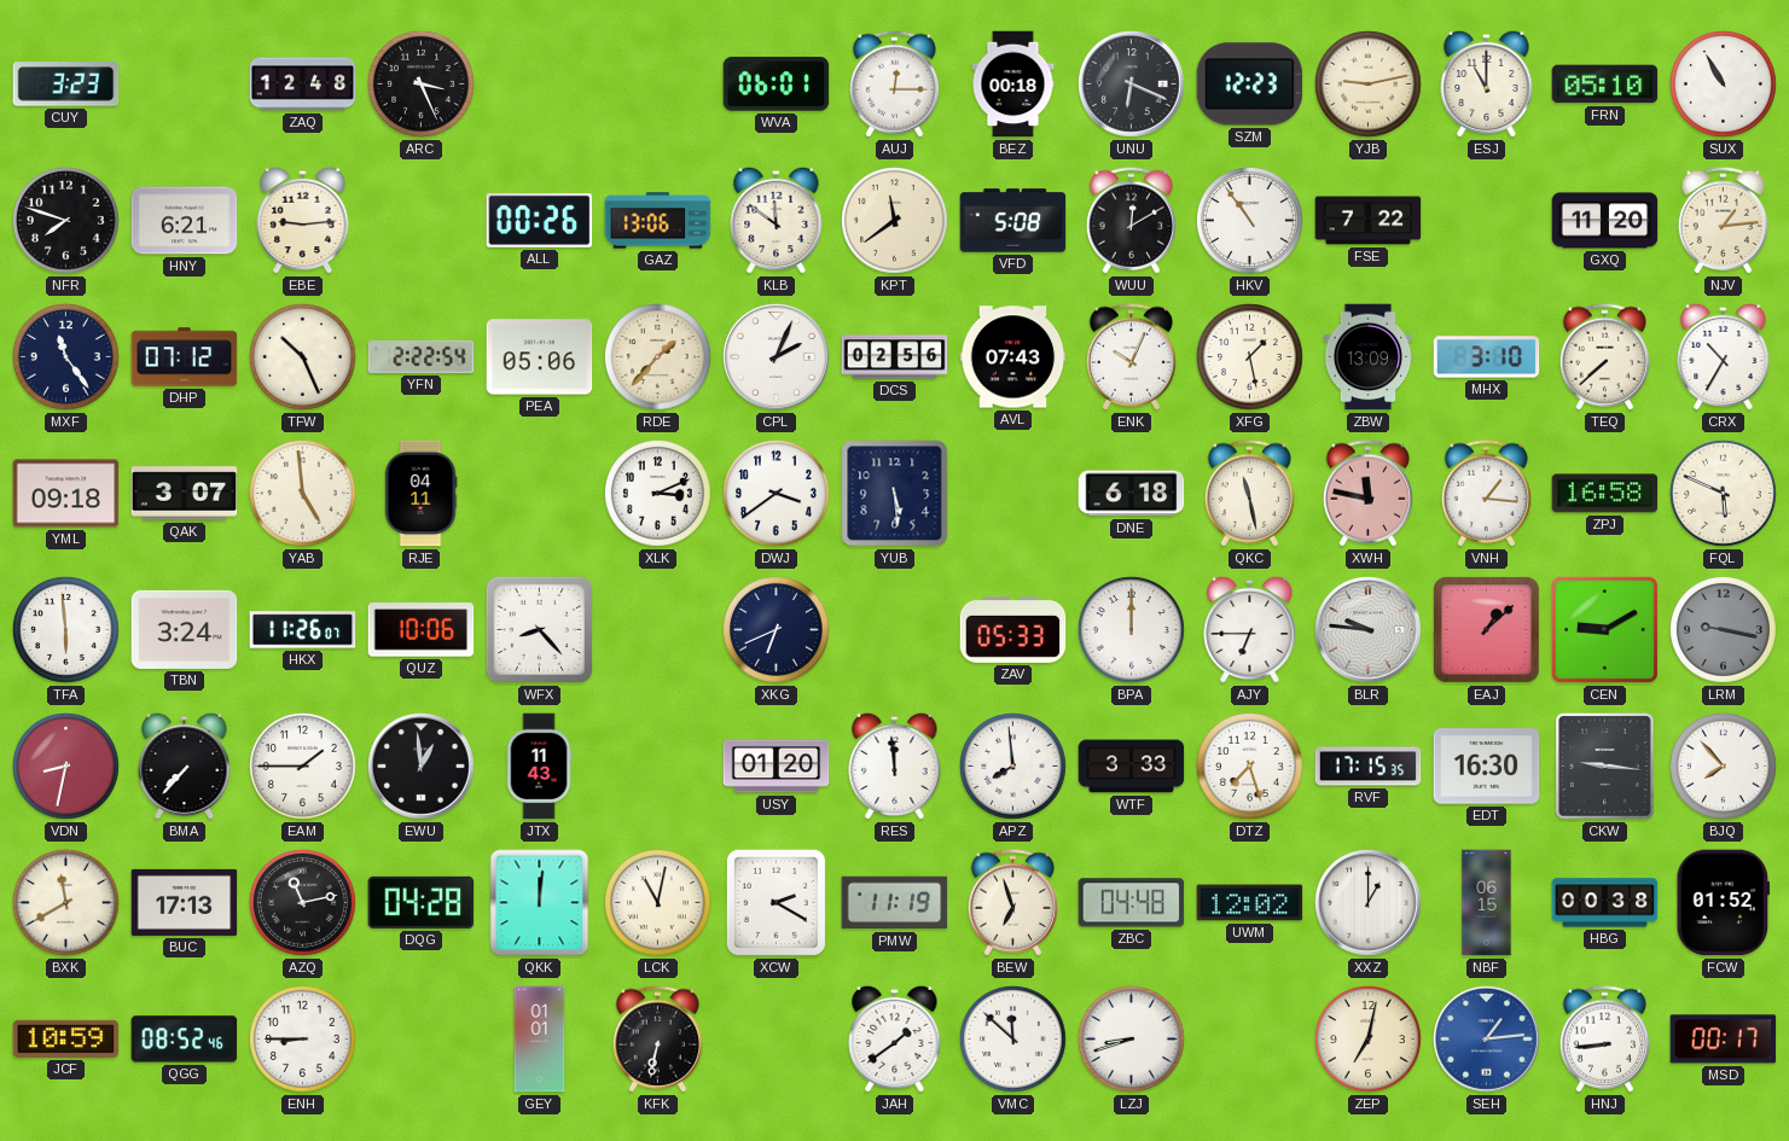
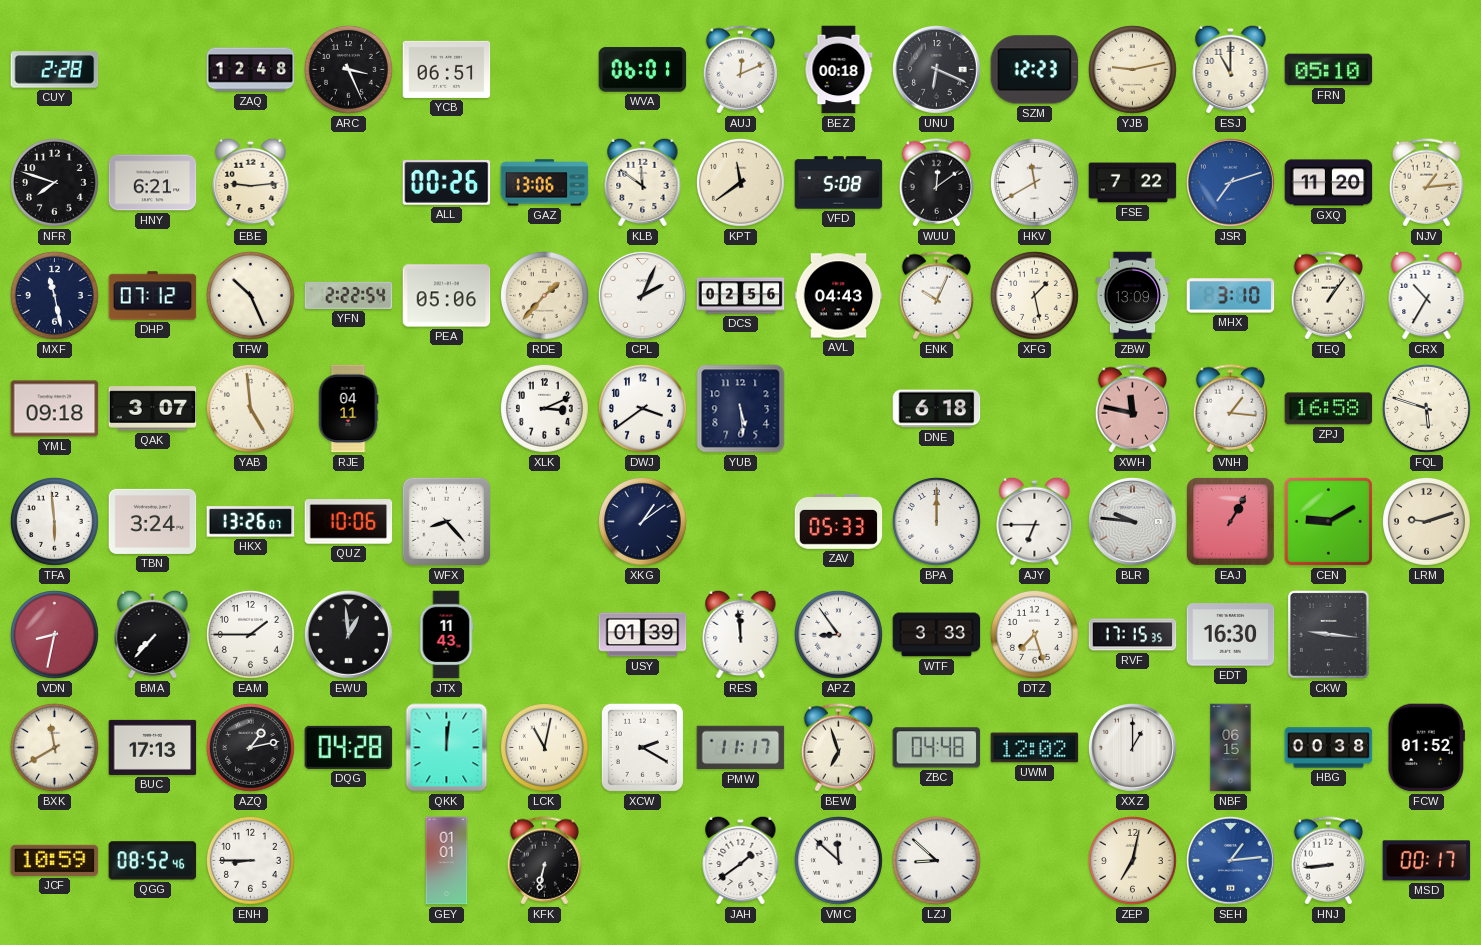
CUY: 3:23 -> 2:28 (55, 70)
YCB: none -> 06:51 (447, 69)
AUJ: 12:15 -> 12:11 (740, 70)
SUX: 10:55 -> none (1724, 85)
WUU: 12:10 -> 12:09 (936, 183)
HKV: 10:54 -> 11:40 (1035, 183)
JSR: none -> 7:12 (1231, 183)
MXF: 11:24 -> 11:28 (55, 296)
AVL: 07:43 -> 04:43 (839, 296)
TEQ: 7:38 -> 1:06 (1328, 296)
QKC: 11:28 -> none (1249, 494)
FQL: 5:49 -> 5:48 (1427, 409)
HKX: 11:26 -> 13:26 (251, 522)
XKG: 6:41 -> 1:09 (643, 522)
EAJ: 1:08 -> 1:05 (1231, 522)
LRM: 9:17 -> 9:12 (1427, 522)
LRM dial: grey -> cream (1427, 522)
USY: 01:20 -> 01:39 (643, 635)
APZ: 7:59 -> 8:54 (839, 635)
BJQ: 7:53 -> none (1724, 767)
AZQ: 11:13 -> 1:13 (251, 748)
PMW: 11:19 -> 11:17 (741, 748)
LZJ: 8:42 -> 8:52 (937, 861)
